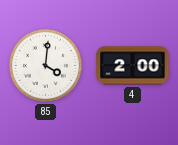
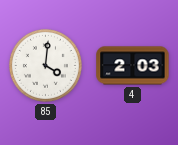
4: 2:00 -> 2:03 (133, 66)
